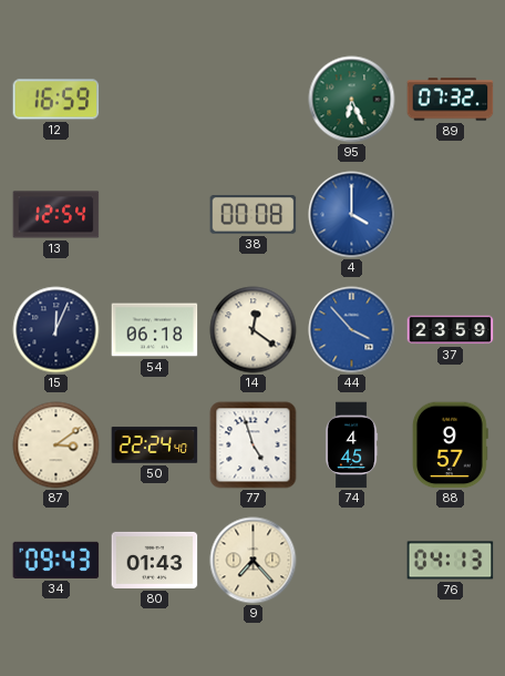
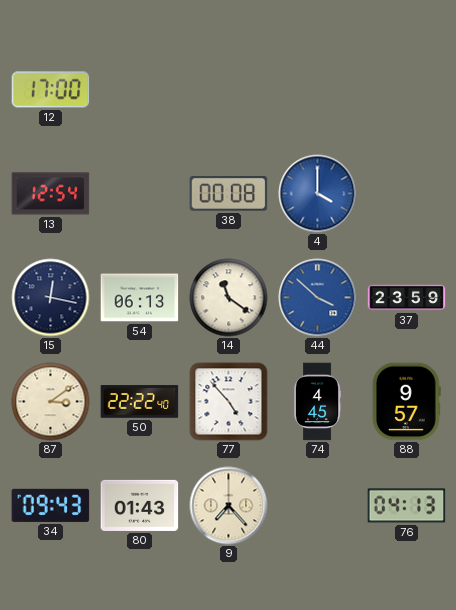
12: 16:59 -> 17:00 (51, 90)
95: 6:26 -> none (352, 100)
89: 07:32 -> none (451, 100)
15: 12:04 -> 12:17 (51, 298)
54: 06:18 -> 06:13 (140, 298)
14: 12:21 -> 11:21 (229, 298)
44: 3:53 -> 3:52 (318, 298)
50: 22:24 -> 22:22 (140, 402)
77: 4:57 -> 4:53 (229, 402)
